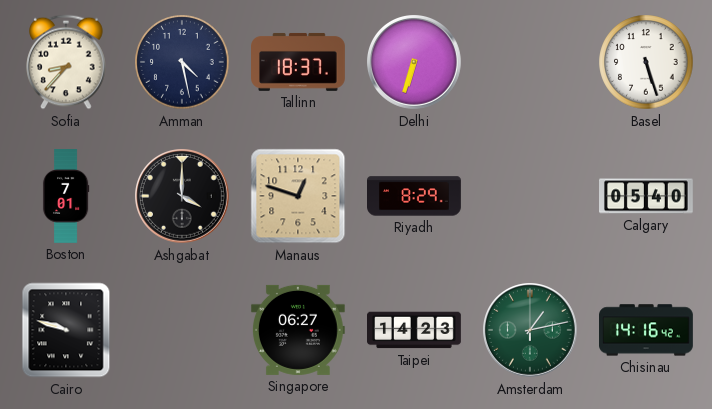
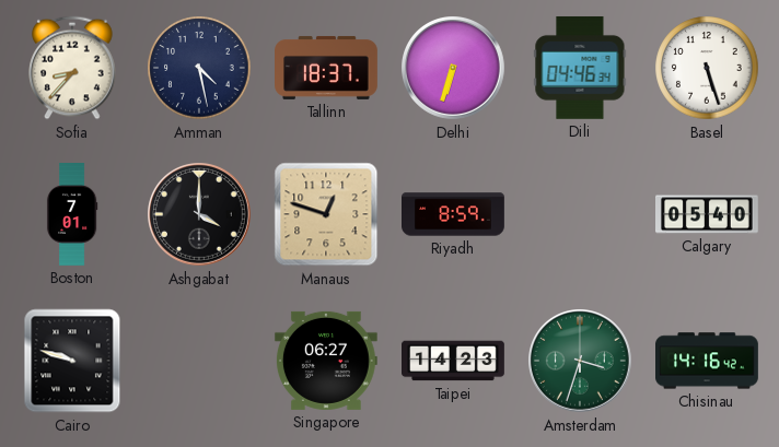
Dili: none -> 04:46 (580, 68)
Riyadh: 8:29 -> 8:59 (453, 214)
Amsterdam: 1:13 -> 3:33 (581, 362)
